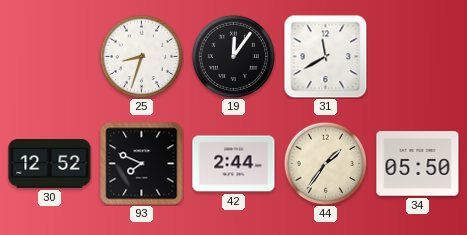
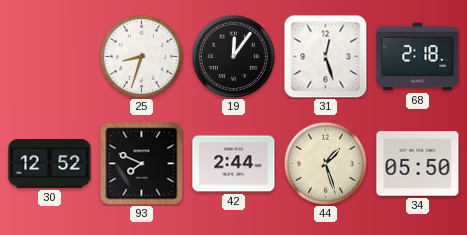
31: 11:40 -> 12:27 (325, 56)
68: none -> 2:18 (418, 57)
44: 1:36 -> 1:27 (325, 163)
